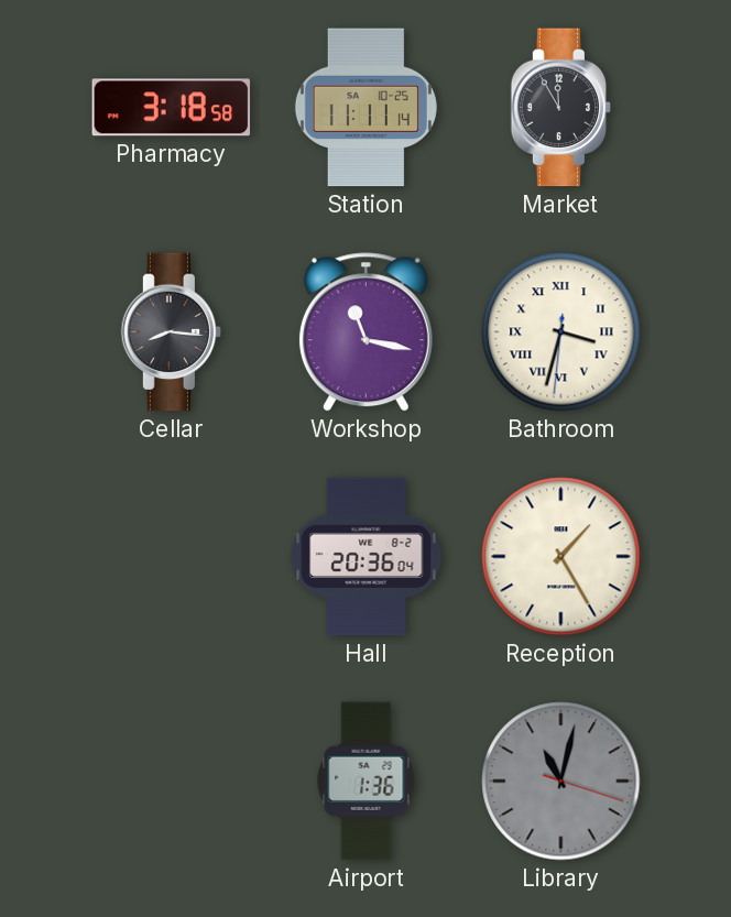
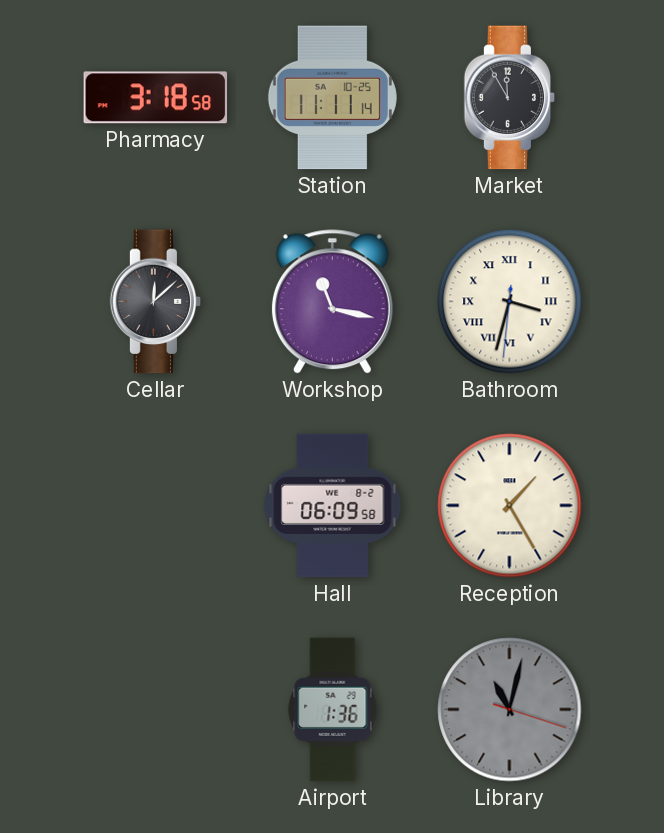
Cellar: 8:16 -> 12:08 (156, 302)
Hall: 20:36 -> 06:09 (333, 506)
